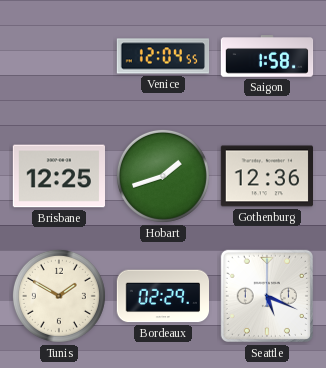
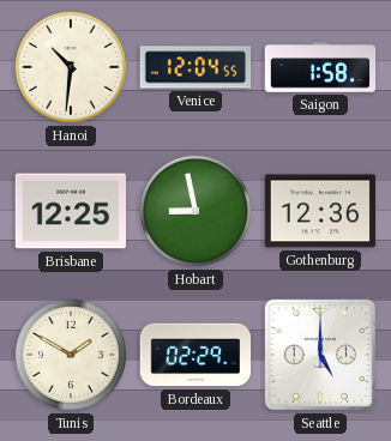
Hanoi: none -> 10:31 (71, 67)
Hobart: 1:42 -> 8:58 (195, 211)
Seattle: 5:19 -> 5:00 (320, 355)
